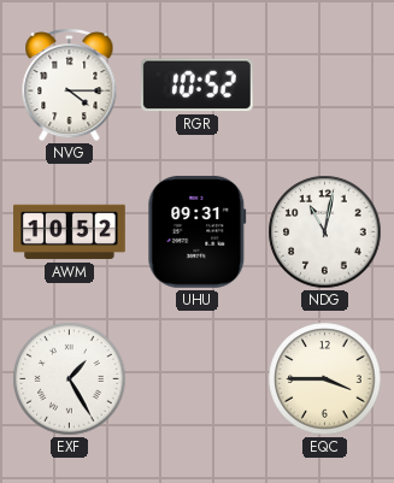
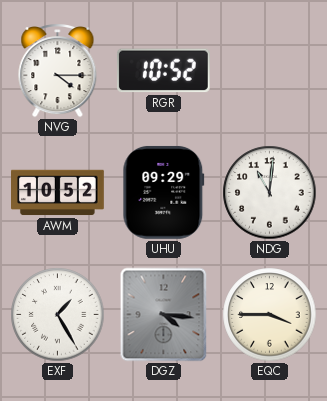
UHU: 09:31 -> 09:29 (164, 192)
NDG: 11:02 -> 11:01 (270, 193)
DGZ: none -> 4:16 (164, 315)
